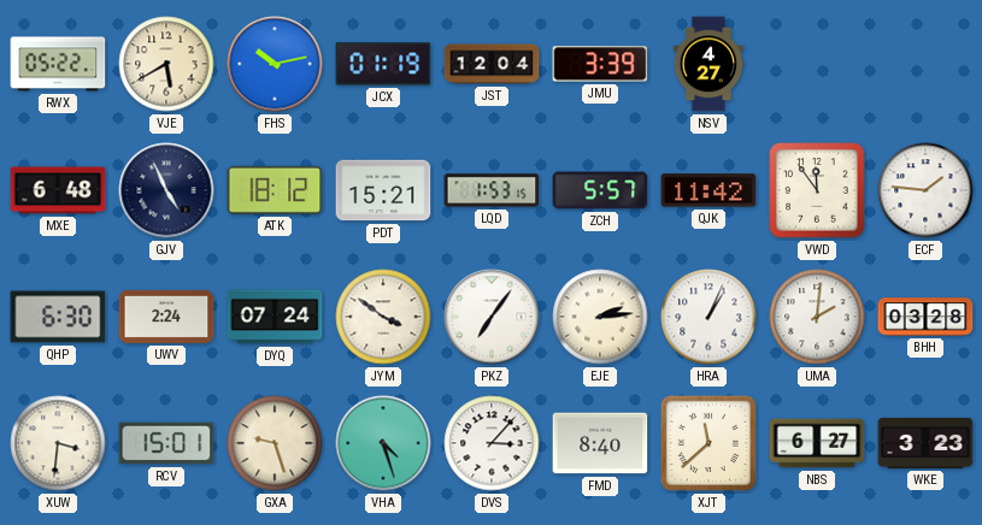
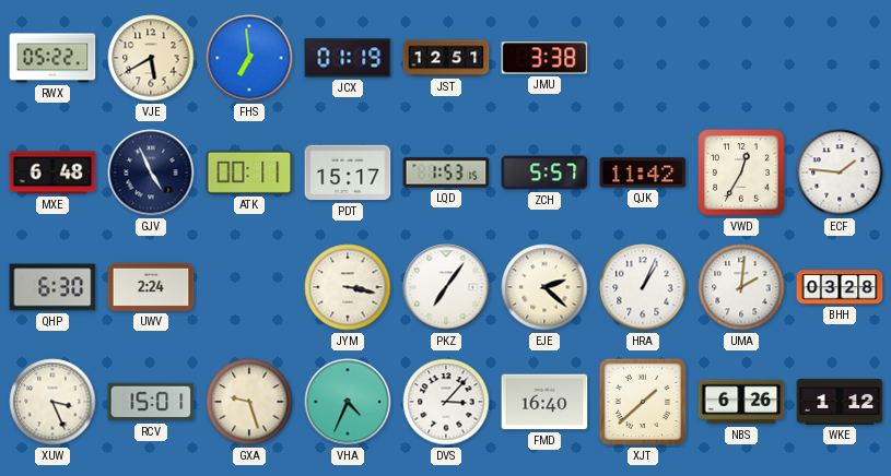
FHS: 10:13 -> 6:59 (249, 58)
JST: 12:04 -> 12:51 (446, 58)
JMU: 3:39 -> 3:38 (544, 58)
NSV: 4:27 -> none (708, 64)
ATK: 18:12 -> 00:11 (249, 172)
PDT: 15:21 -> 15:17 (348, 172)
VWD: 11:54 -> 12:35 (741, 172)
DYQ: 07:24 -> none (275, 317)
JYM: 3:51 -> 3:17 (348, 287)
EJE: 2:14 -> 2:22 (544, 287)
XUW: 3:31 -> 3:26 (52, 402)
VHA: 4:27 -> 4:34 (348, 402)
FMD: 8:40 -> 16:40 (544, 402)
XJT: 11:38 -> 1:38 (643, 402)
NBS: 6:27 -> 6:26 (741, 402)
WKE: 3:23 -> 1:12 (840, 402)
